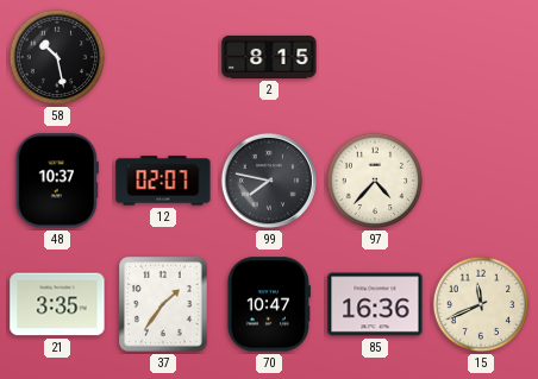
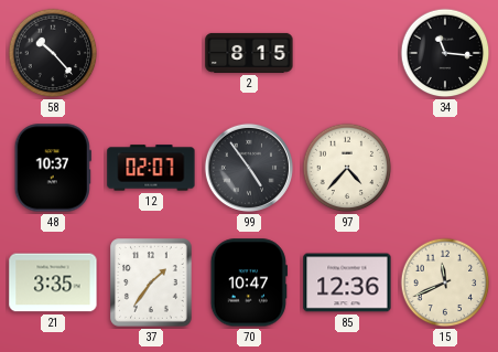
58: 10:28 -> 10:23 (53, 53)
34: none -> 11:16 (445, 53)
99: 7:47 -> 4:54 (249, 168)
85: 16:36 -> 12:36 (347, 282)
